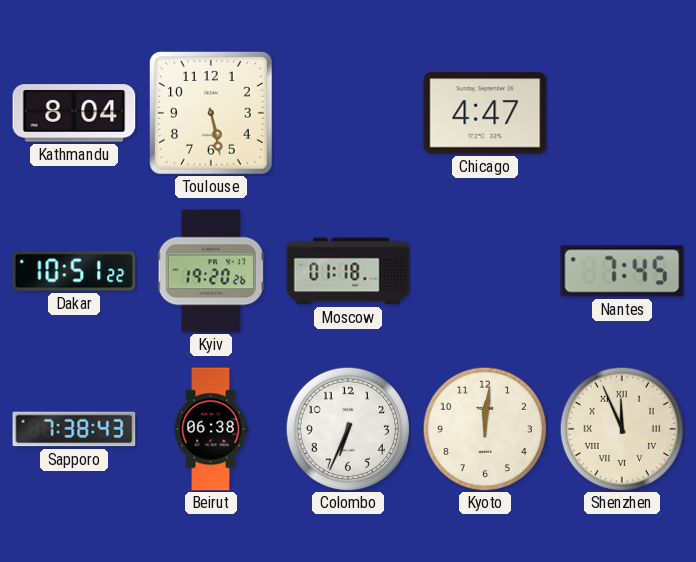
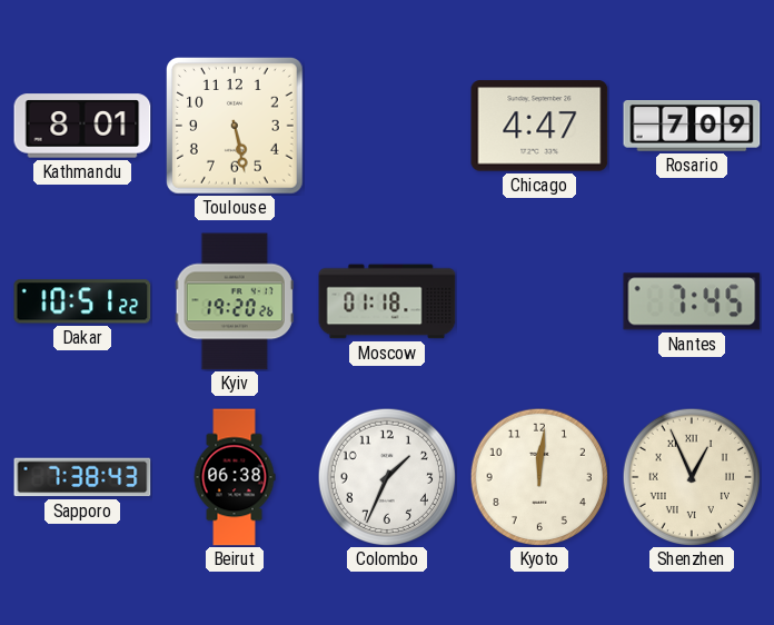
Kathmandu: 8:04 -> 8:01 (82, 126)
Rosario: none -> 7:09 (692, 127)
Colombo: 6:34 -> 1:34 (387, 477)
Shenzhen: 11:56 -> 12:56 (692, 477)
